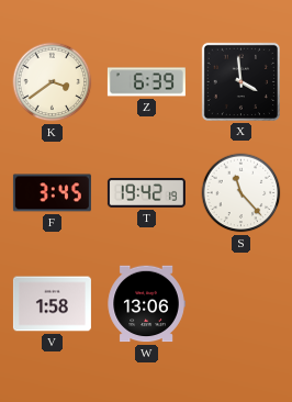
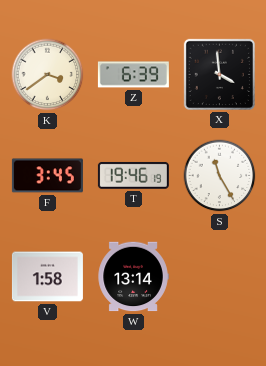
T: 19:42 -> 19:46 (133, 175)
S: 11:23 -> 11:25 (220, 176)
W: 13:06 -> 13:14 (133, 277)
